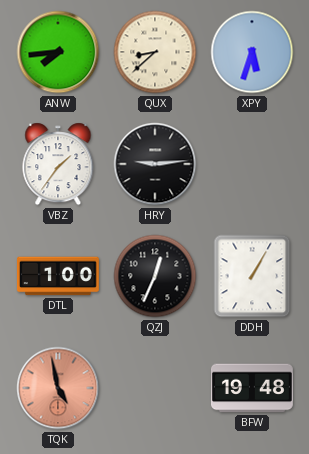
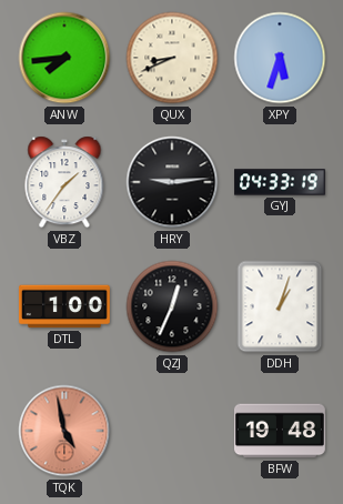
QUX: 8:38 -> 8:41 (172, 58)
GYJ: none -> 04:33 (281, 182)
DDH: 1:05 -> 1:03 (280, 306)
